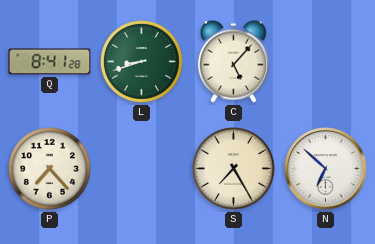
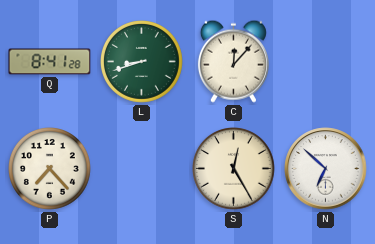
C: 5:07 -> 12:07 (233, 61)
S: 7:25 -> 12:25 (234, 169)
